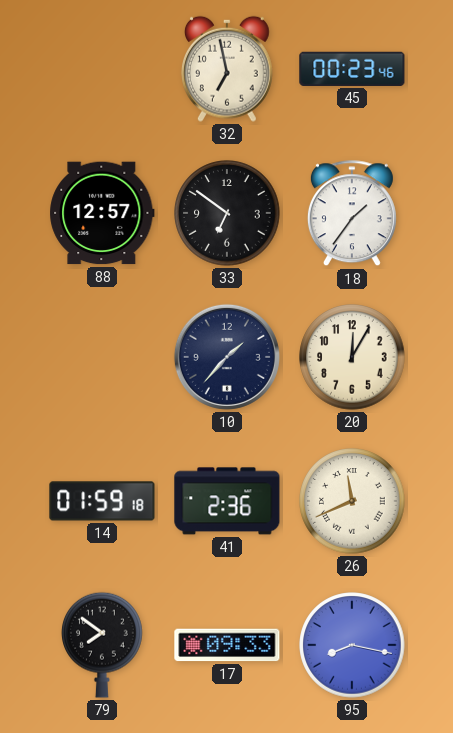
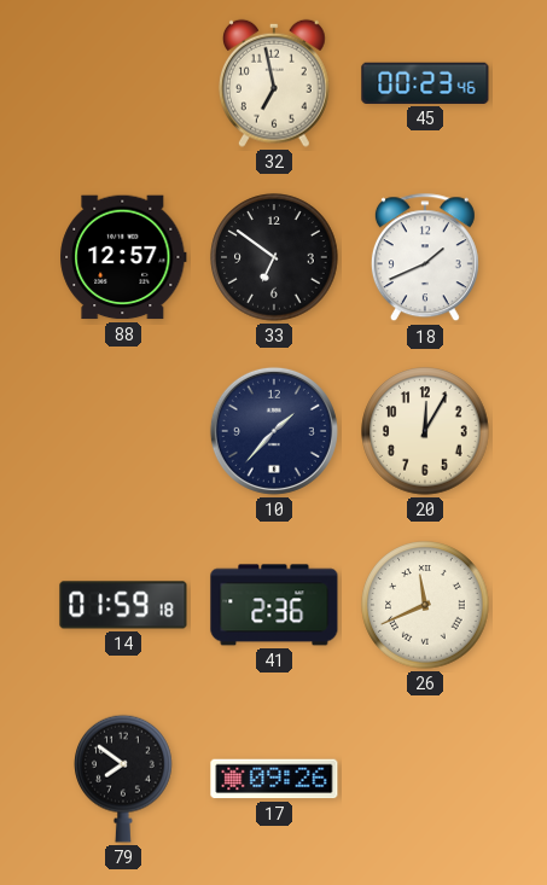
18: 1:36 -> 1:41 (425, 258)
17: 09:33 -> 09:26 (274, 779)
95: 8:17 -> none (352, 645)
